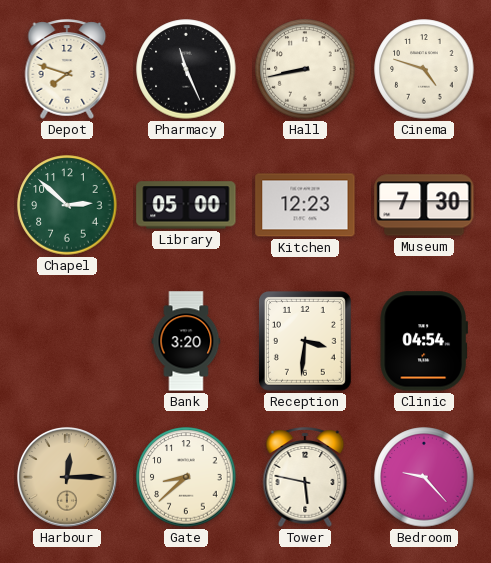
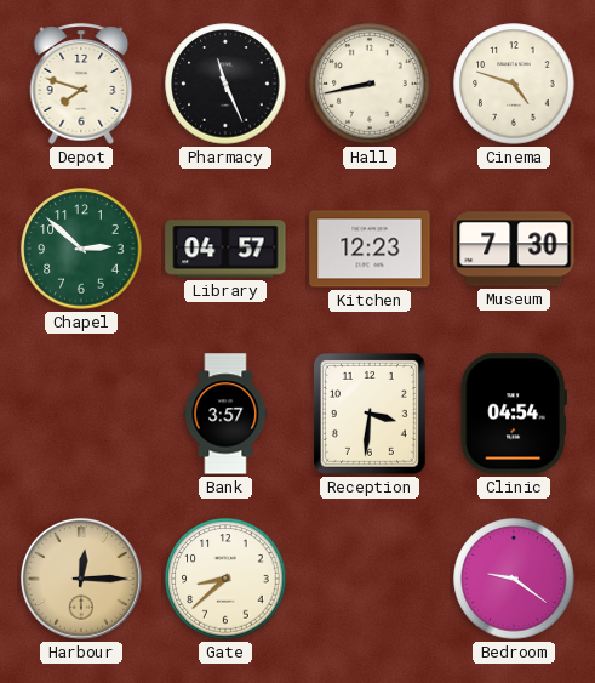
Library: 05:00 -> 04:57 (225, 249)
Bank: 3:20 -> 3:57 (225, 414)
Tower: 5:47 -> none (305, 477)
Bedroom: 9:23 -> 9:21 (514, 579)
